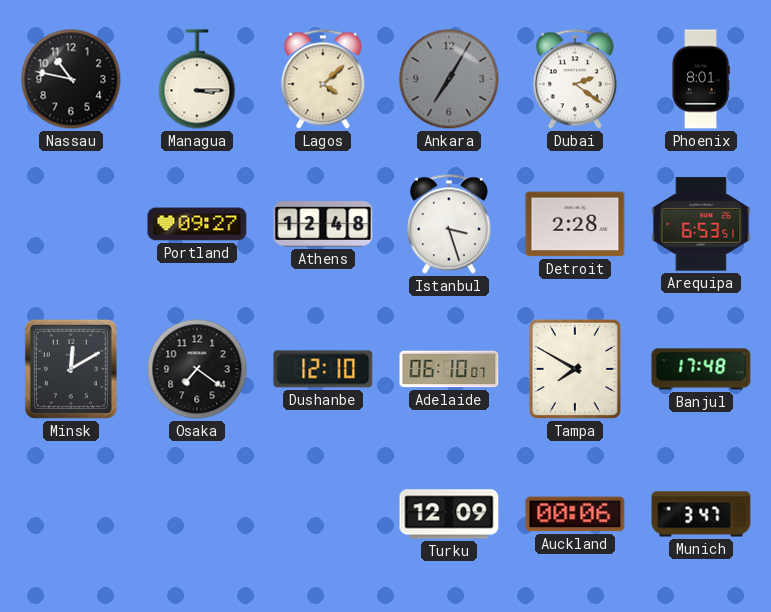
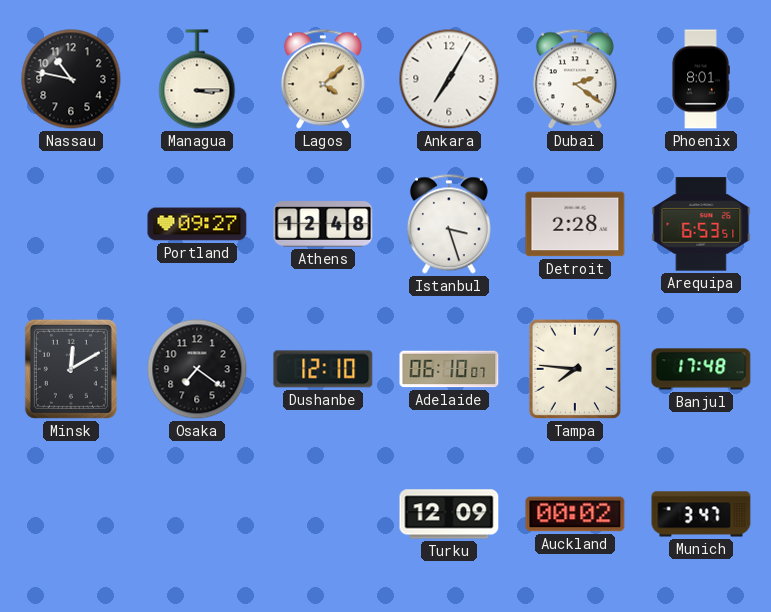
Ankara dial: grey -> white (449, 79)
Tampa: 7:50 -> 7:46 (575, 369)
Auckland: 00:06 -> 00:02 (575, 514)
